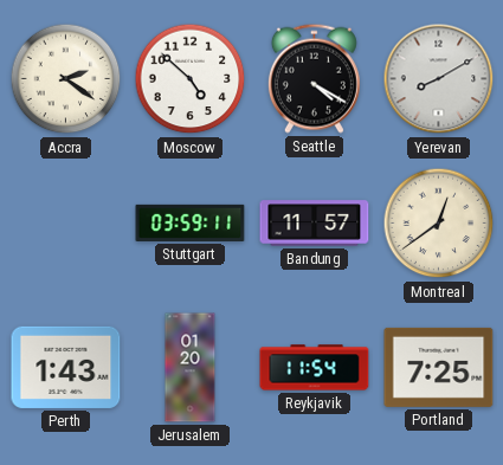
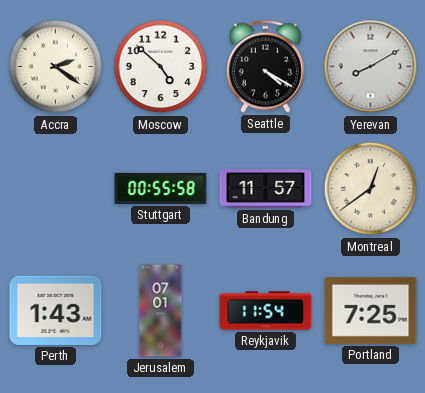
Stuttgart: 03:59 -> 00:55 (161, 188)
Jerusalem: 01:20 -> 07:01 (161, 311)
